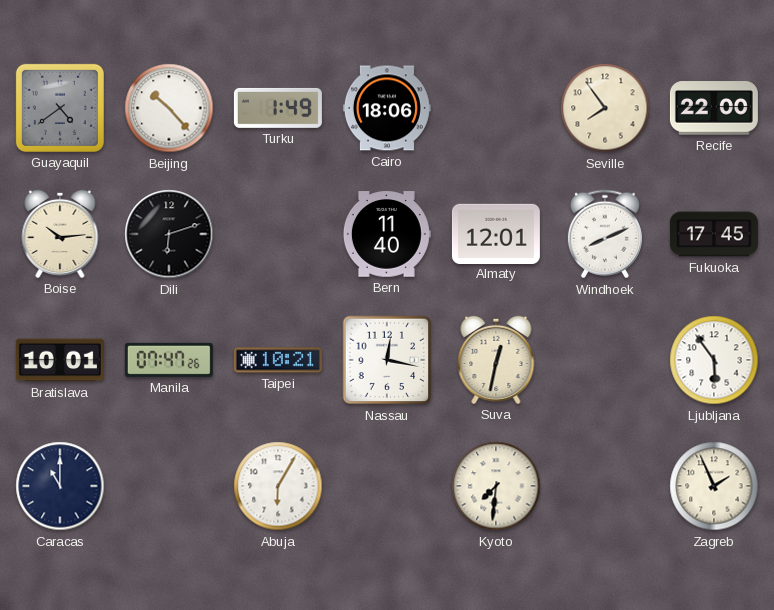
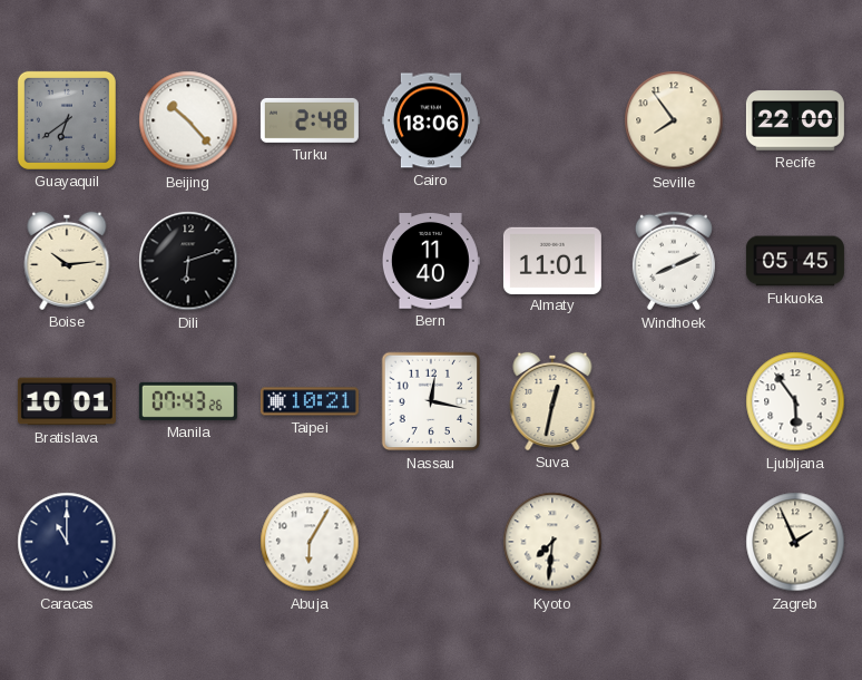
Guayaquil: 4:39 -> 6:39 (67, 120)
Turku: 1:49 -> 2:48 (310, 120)
Almaty: 12:01 -> 11:01 (552, 260)
Fukuoka: 17:45 -> 05:45 (795, 261)
Manila: 07:47 -> 07:43 (188, 401)
